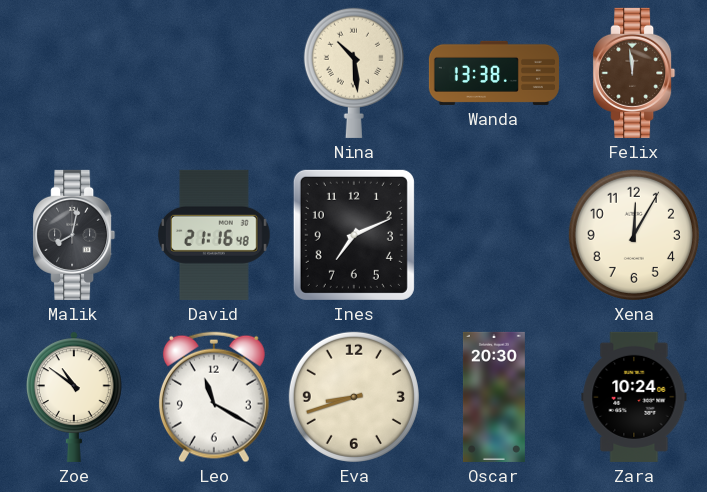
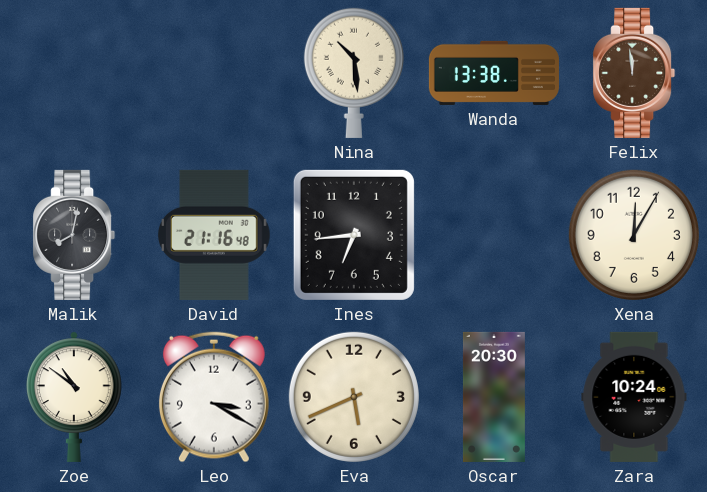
Ines: 7:11 -> 6:44 (354, 235)
Leo: 11:20 -> 3:20 (214, 397)
Eva: 8:42 -> 5:41 (354, 397)
